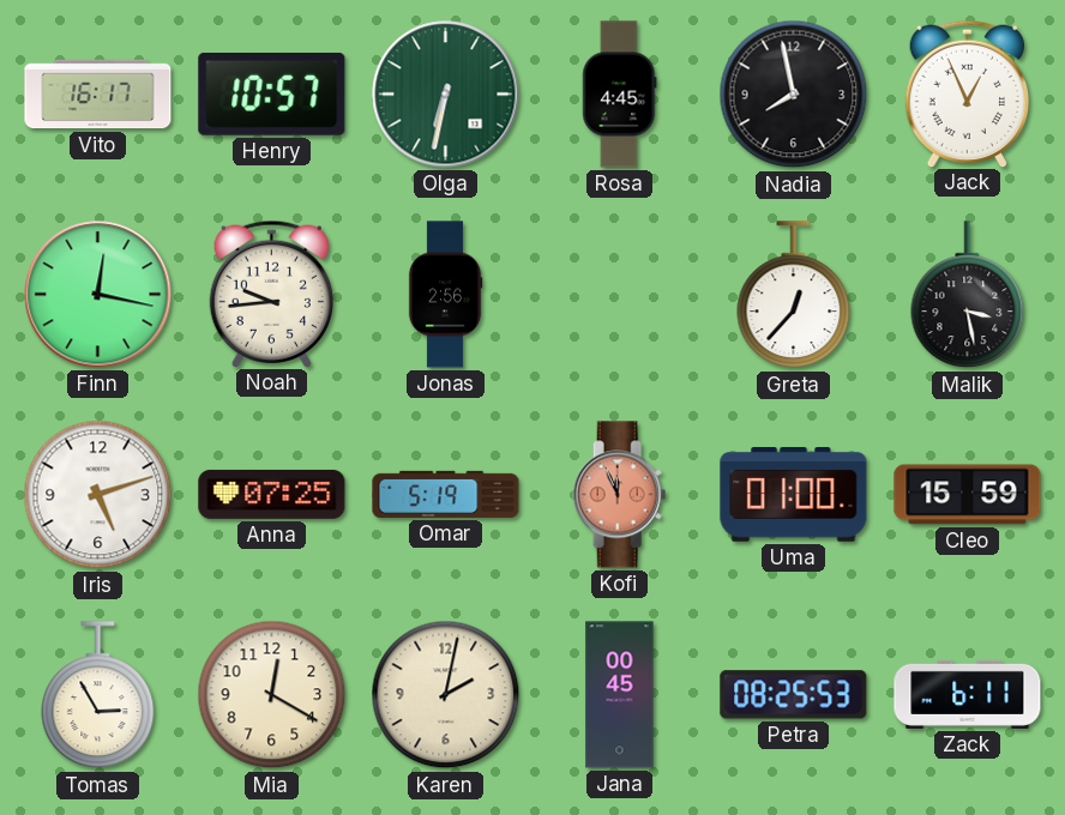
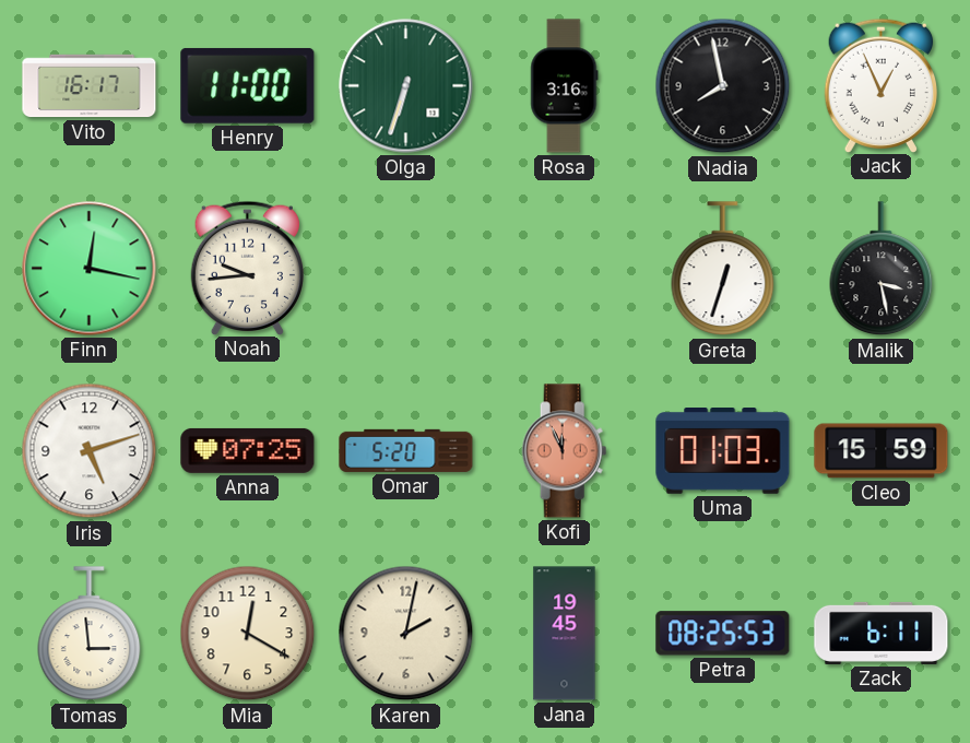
Henry: 10:57 -> 11:00 (248, 85)
Olga: 6:32 -> 6:33 (406, 86)
Rosa: 4:45 -> 3:16 (565, 86)
Jonas: 2:56 -> none (445, 295)
Greta: 12:37 -> 12:33 (723, 269)
Omar: 5:19 -> 5:20 (406, 450)
Uma: 01:00 -> 01:03 (723, 451)
Tomas: 2:55 -> 2:59 (90, 634)
Jana: 00:45 -> 19:45 (565, 634)
